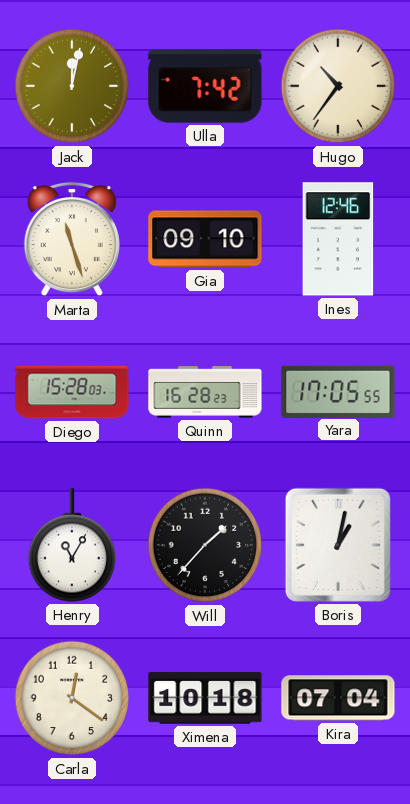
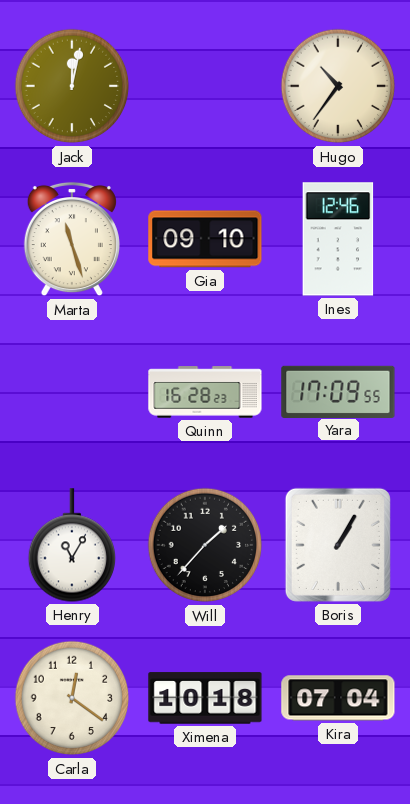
Ulla: 7:42 -> none (205, 86)
Diego: 15:28 -> none (72, 392)
Yara: 17:05 -> 17:09 (338, 391)
Boris: 1:02 -> 1:05 (338, 545)
